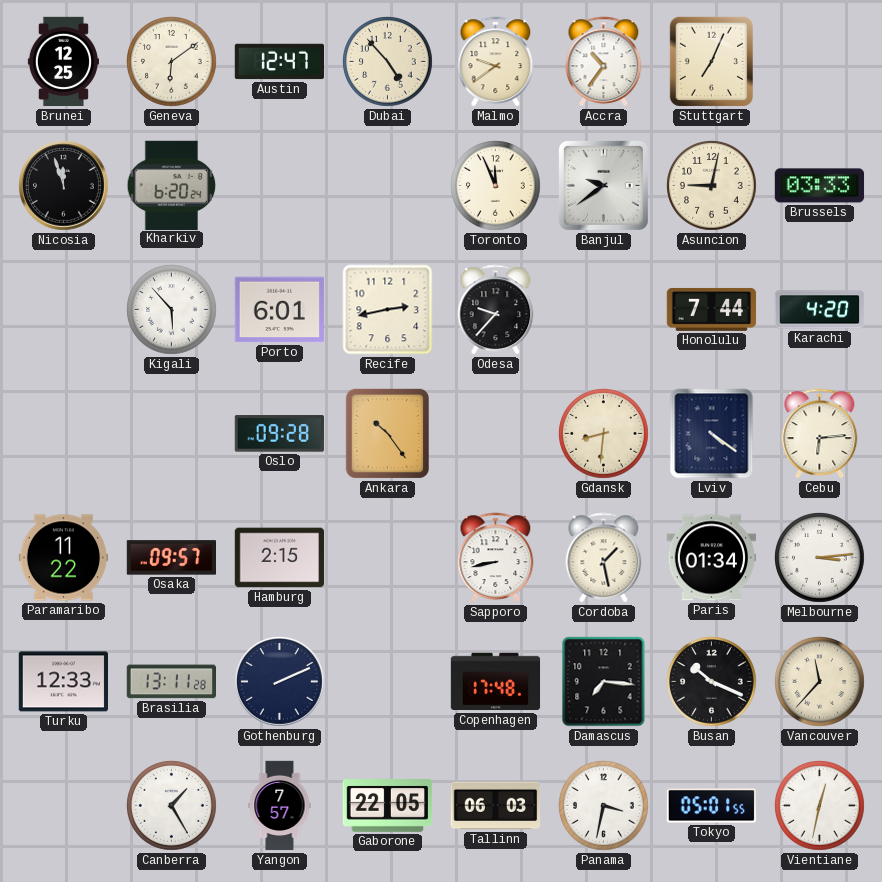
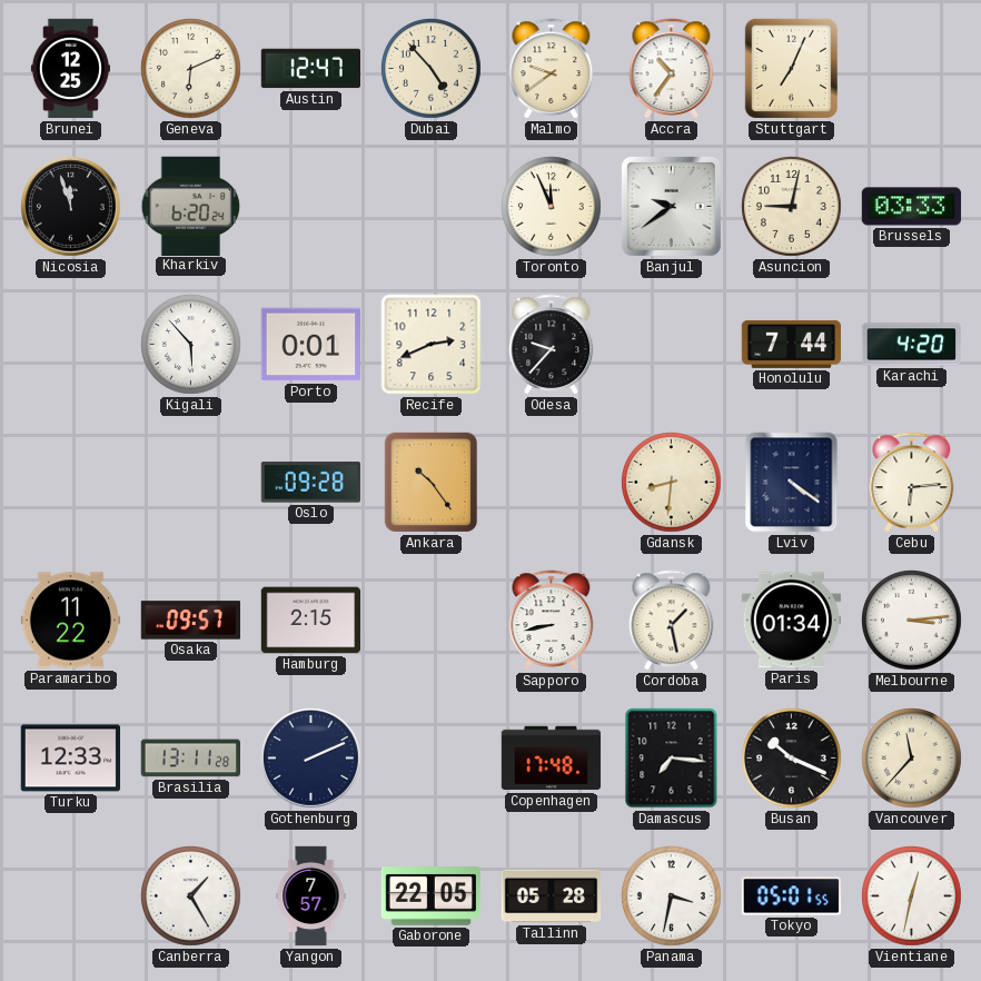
Geneva: 6:09 -> 6:11 (191, 69)
Porto: 6:01 -> 0:01 (310, 345)
Recife: 2:43 -> 2:41 (432, 345)
Tallinn: 06:03 -> 05:28 (552, 896)
